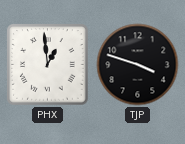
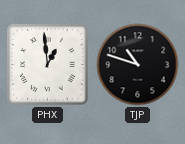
TJP: 3:48 -> 10:48 (138, 65)
